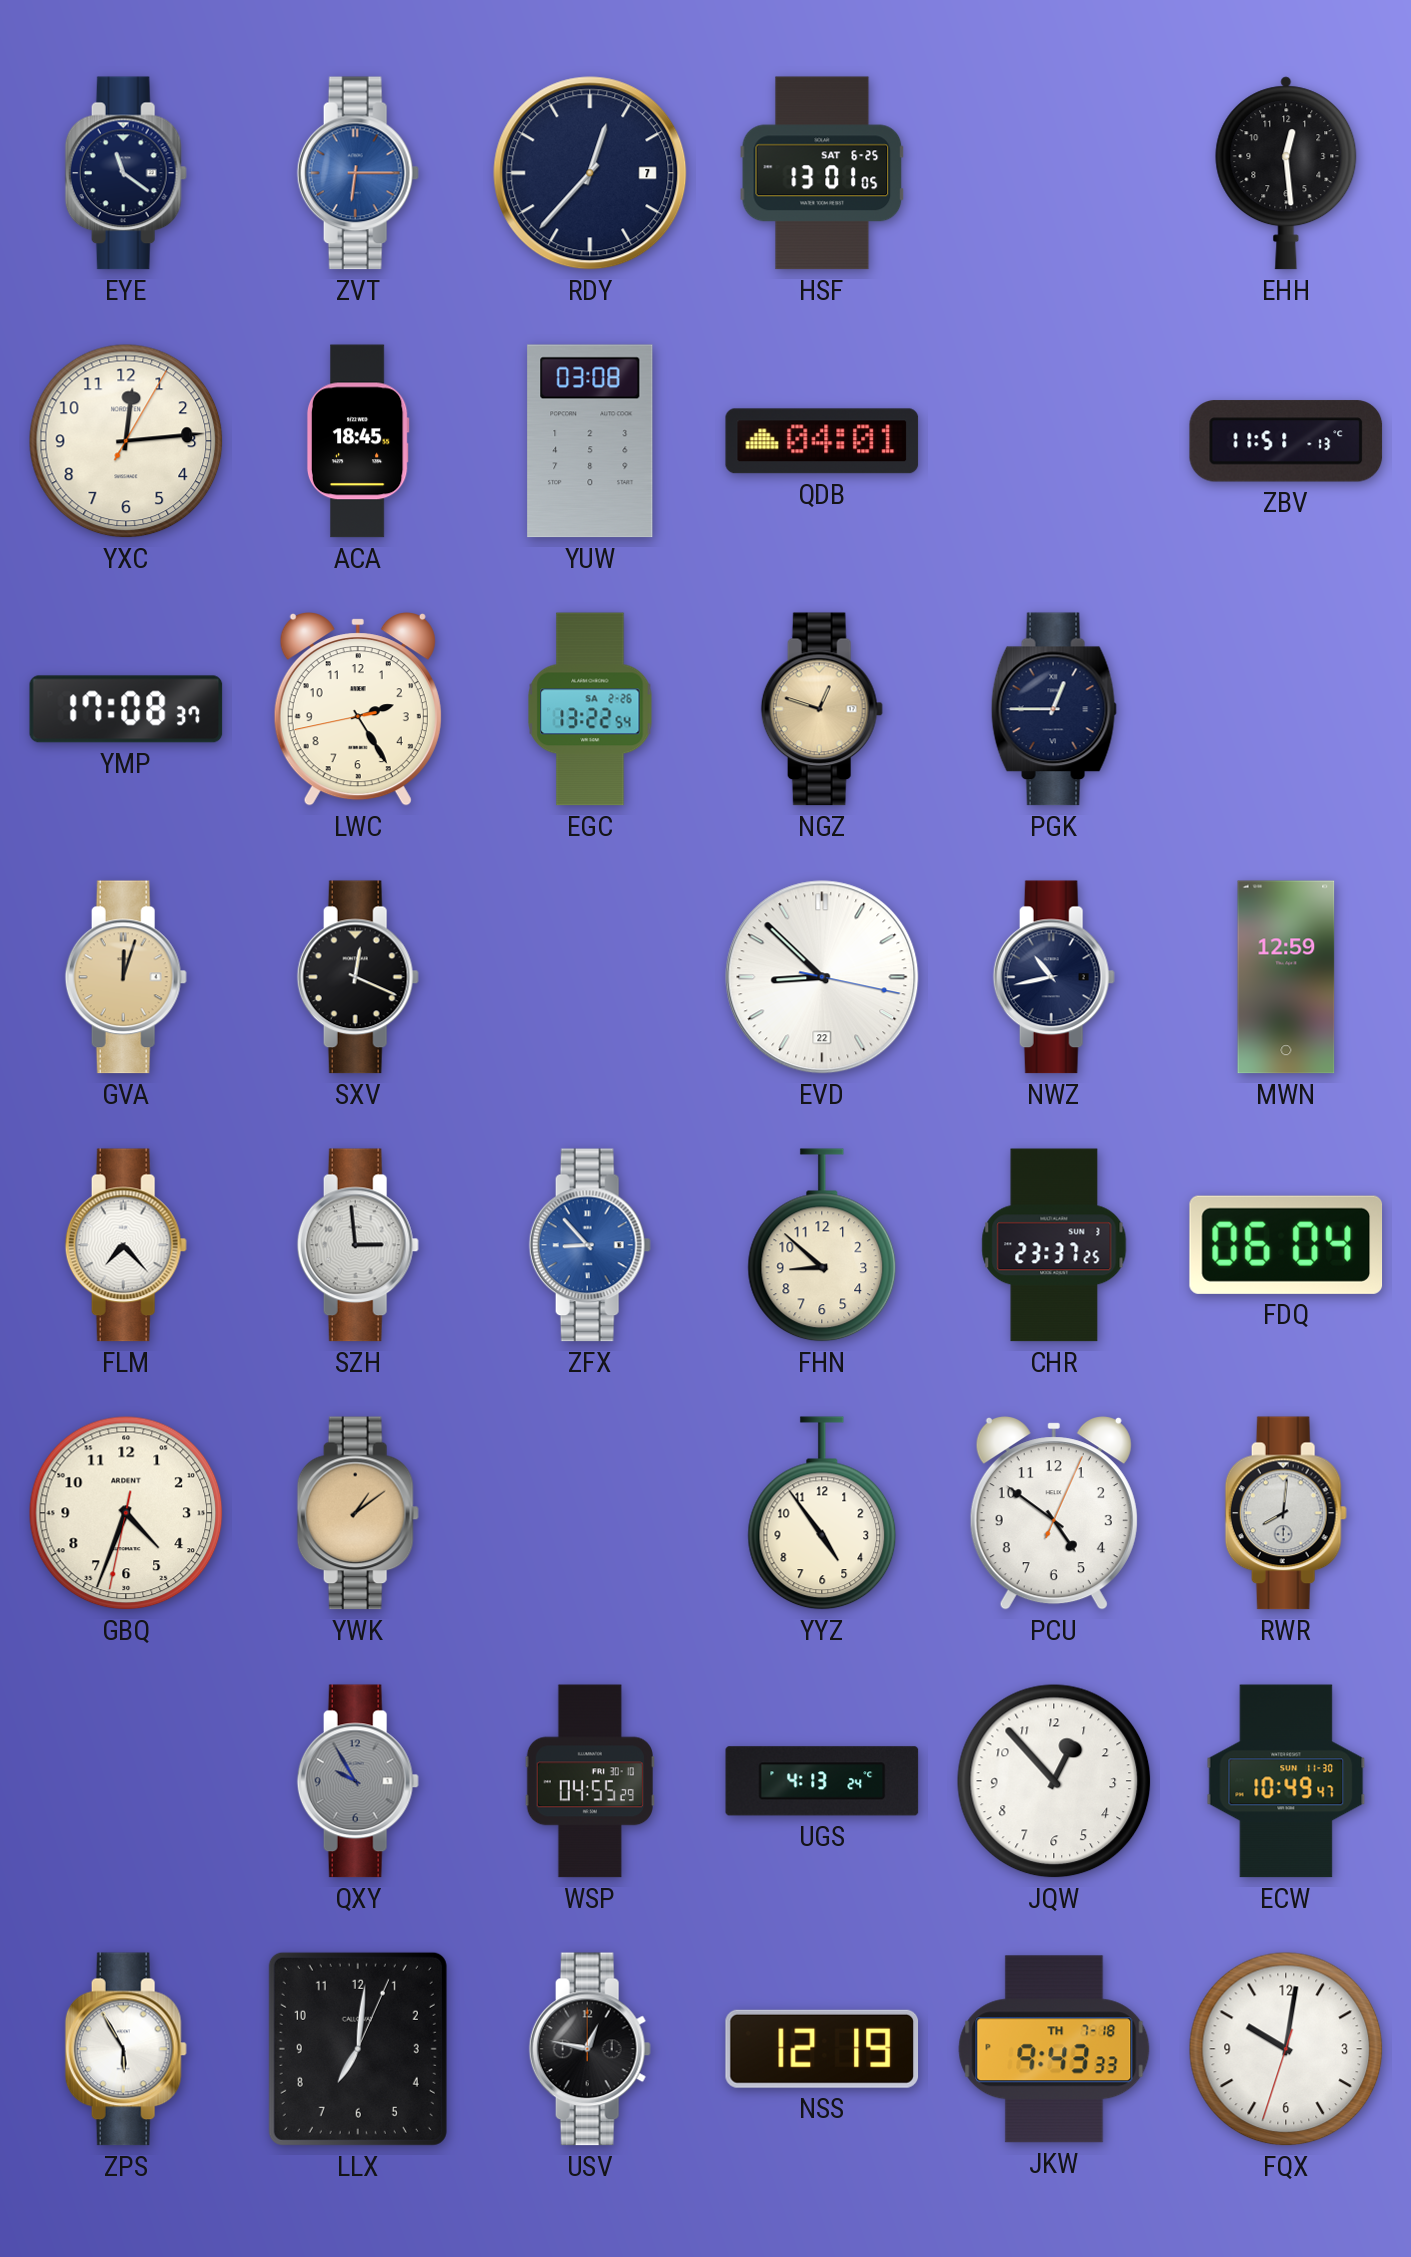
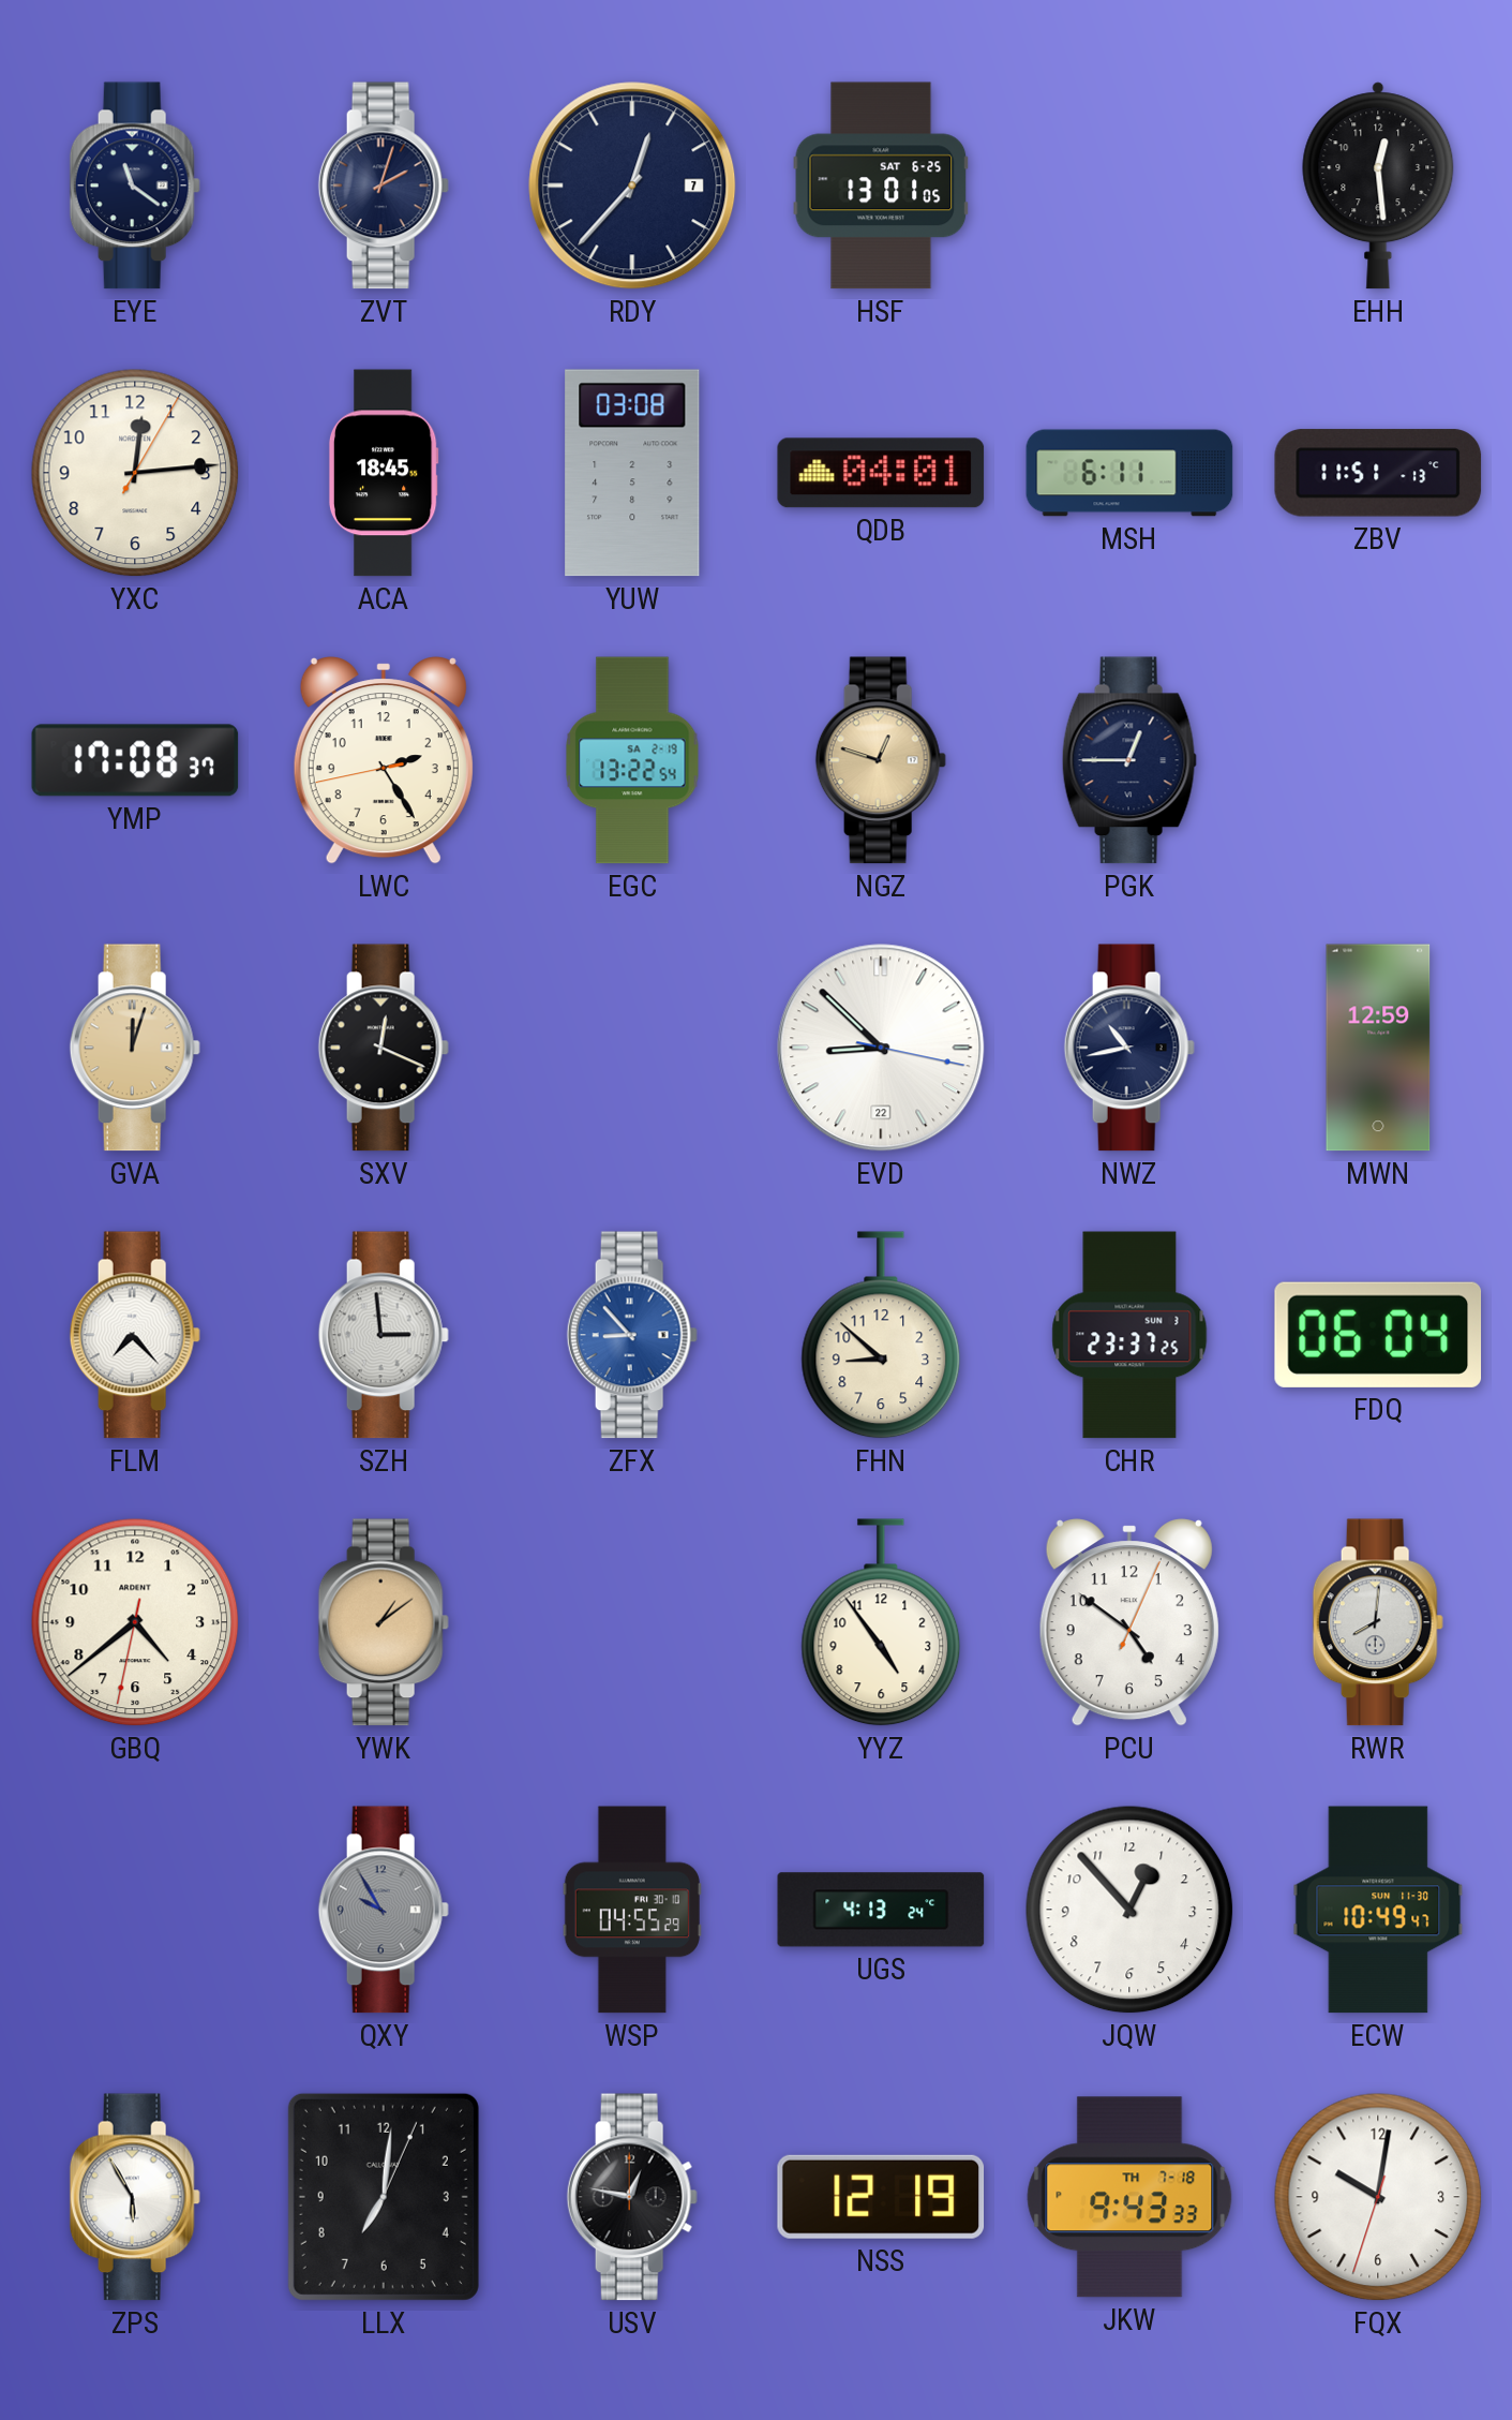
ZVT: 6:15 -> 2:03 (384, 185)
ZVT dial: blue -> navy (384, 185)
MSH: none -> 6:11 (1129, 473)
EGC date: SA 2-26 -> SA 2-19 (632, 760)
GBQ: 4:33 -> 4:38 (135, 1622)
